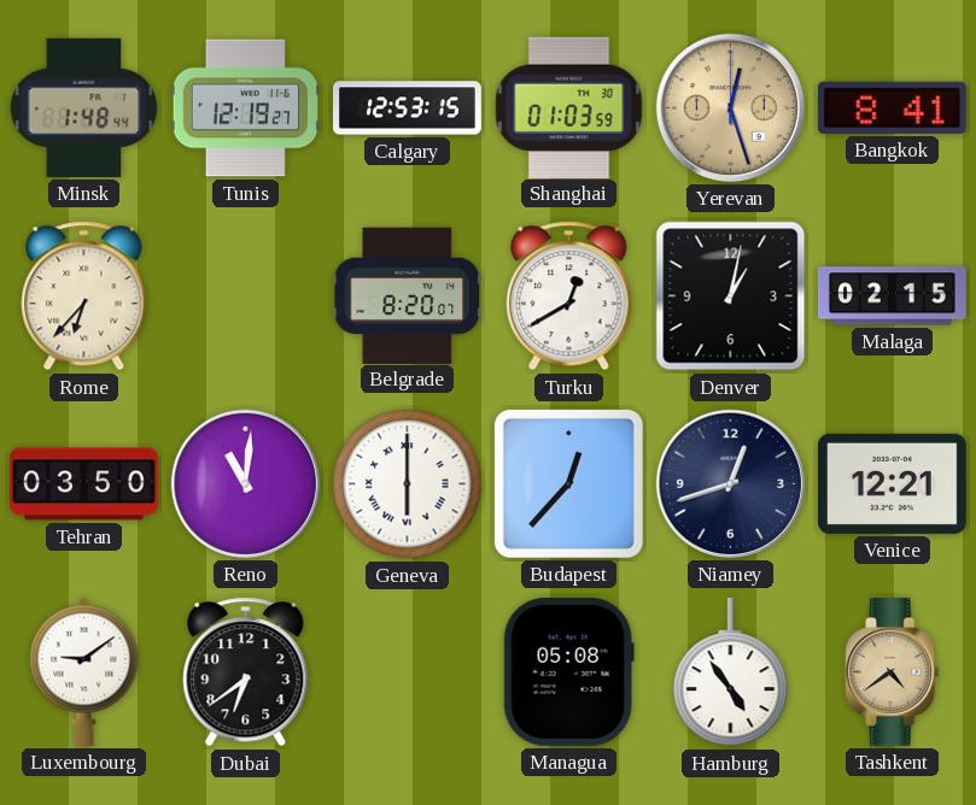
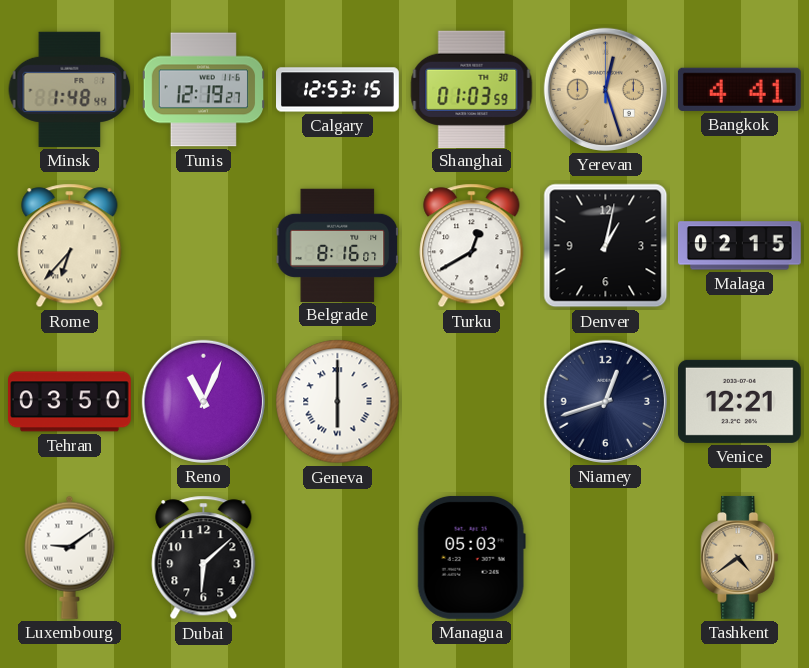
Bangkok: 8:41 -> 4:41 (739, 89)
Belgrade: 8:20 -> 8:16 (337, 245)
Reno: 11:01 -> 11:04 (203, 401)
Budapest: 12:37 -> none (568, 483)
Dubai: 6:39 -> 6:08 (204, 558)
Managua: 05:08 -> 05:03 (471, 557)
Hamburg: 4:54 -> none (731, 672)
